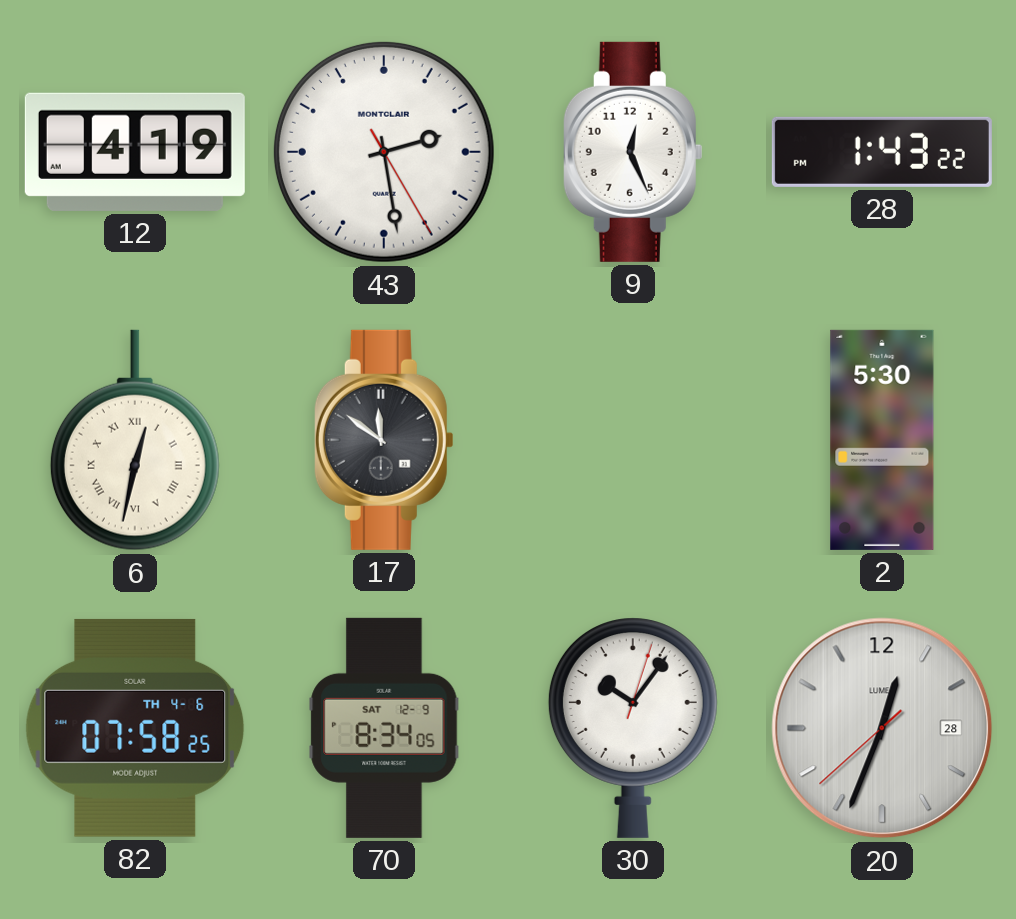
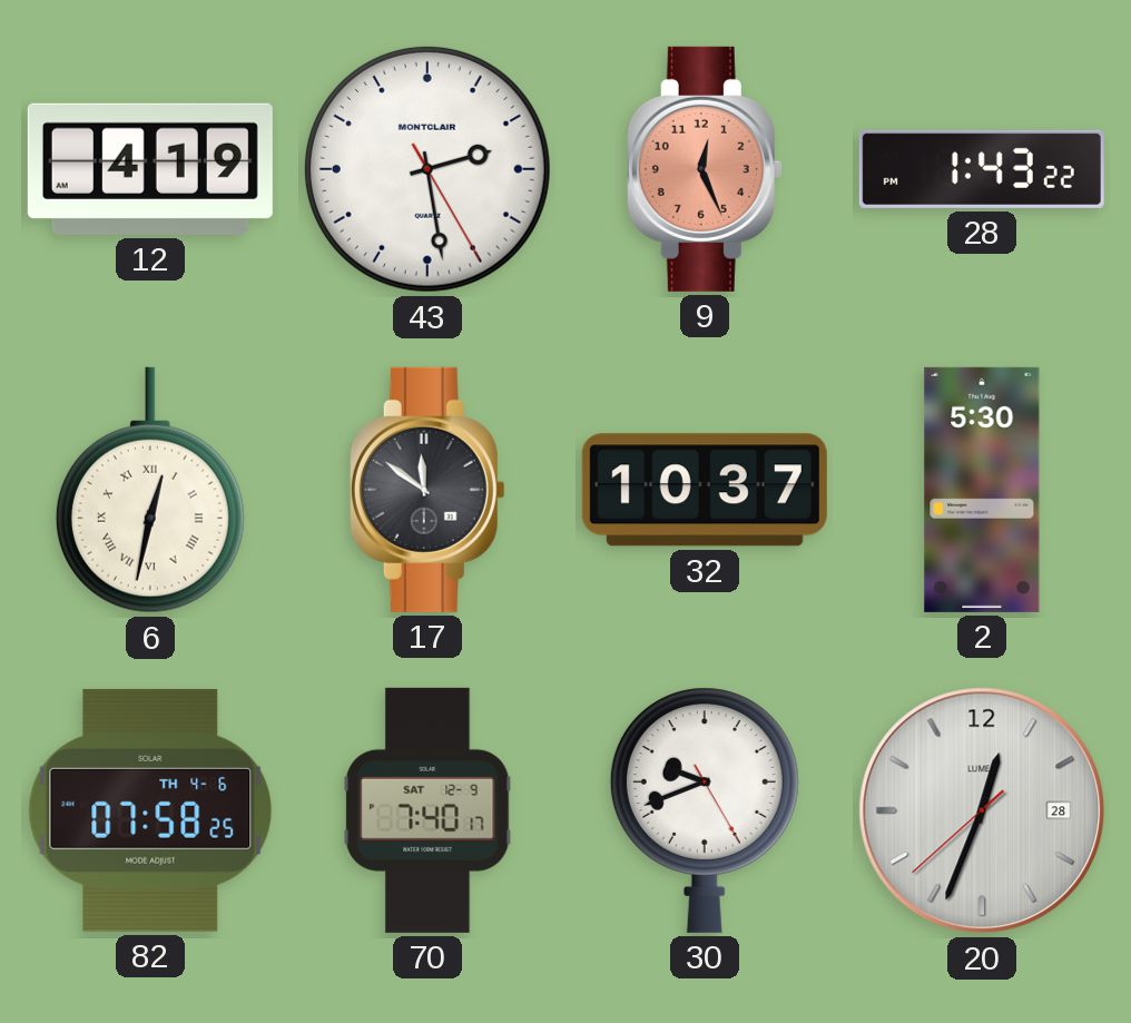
9 dial: white -> salmon (705, 169)
32: none -> 10:37 (705, 490)
70: 8:34 -> 7:40 (427, 810)
30: 10:06 -> 9:41 (705, 810)
